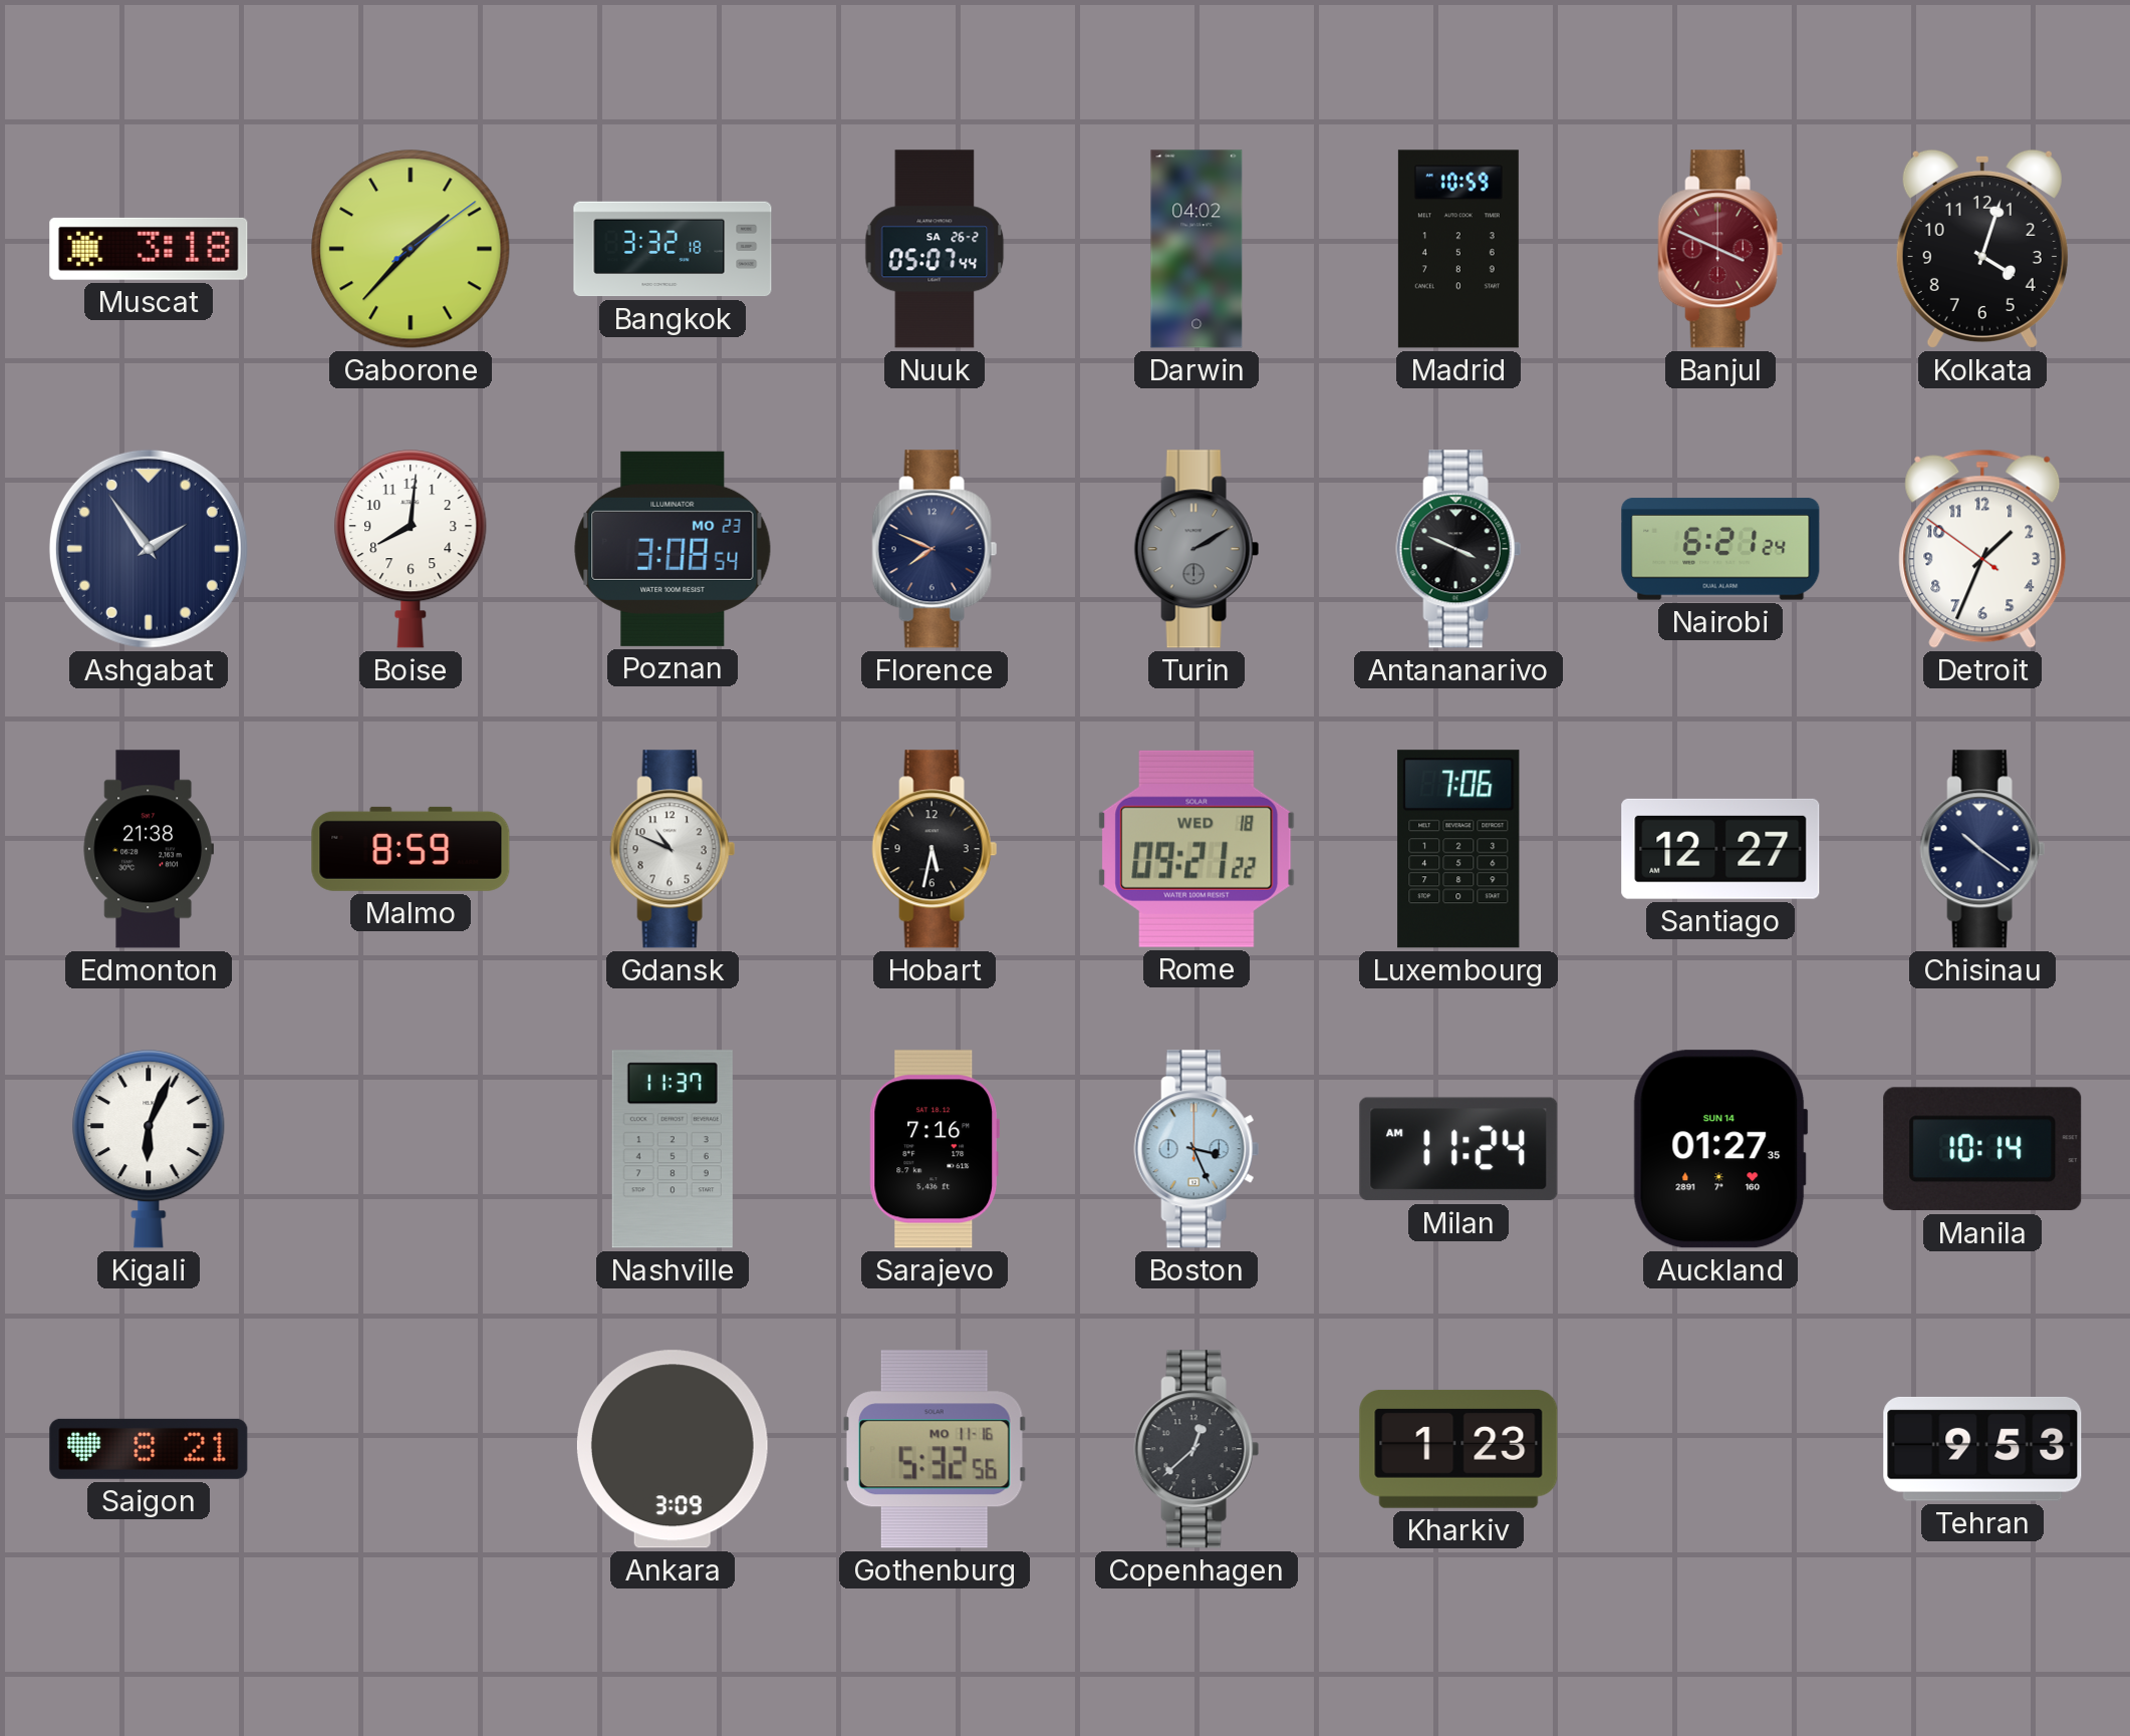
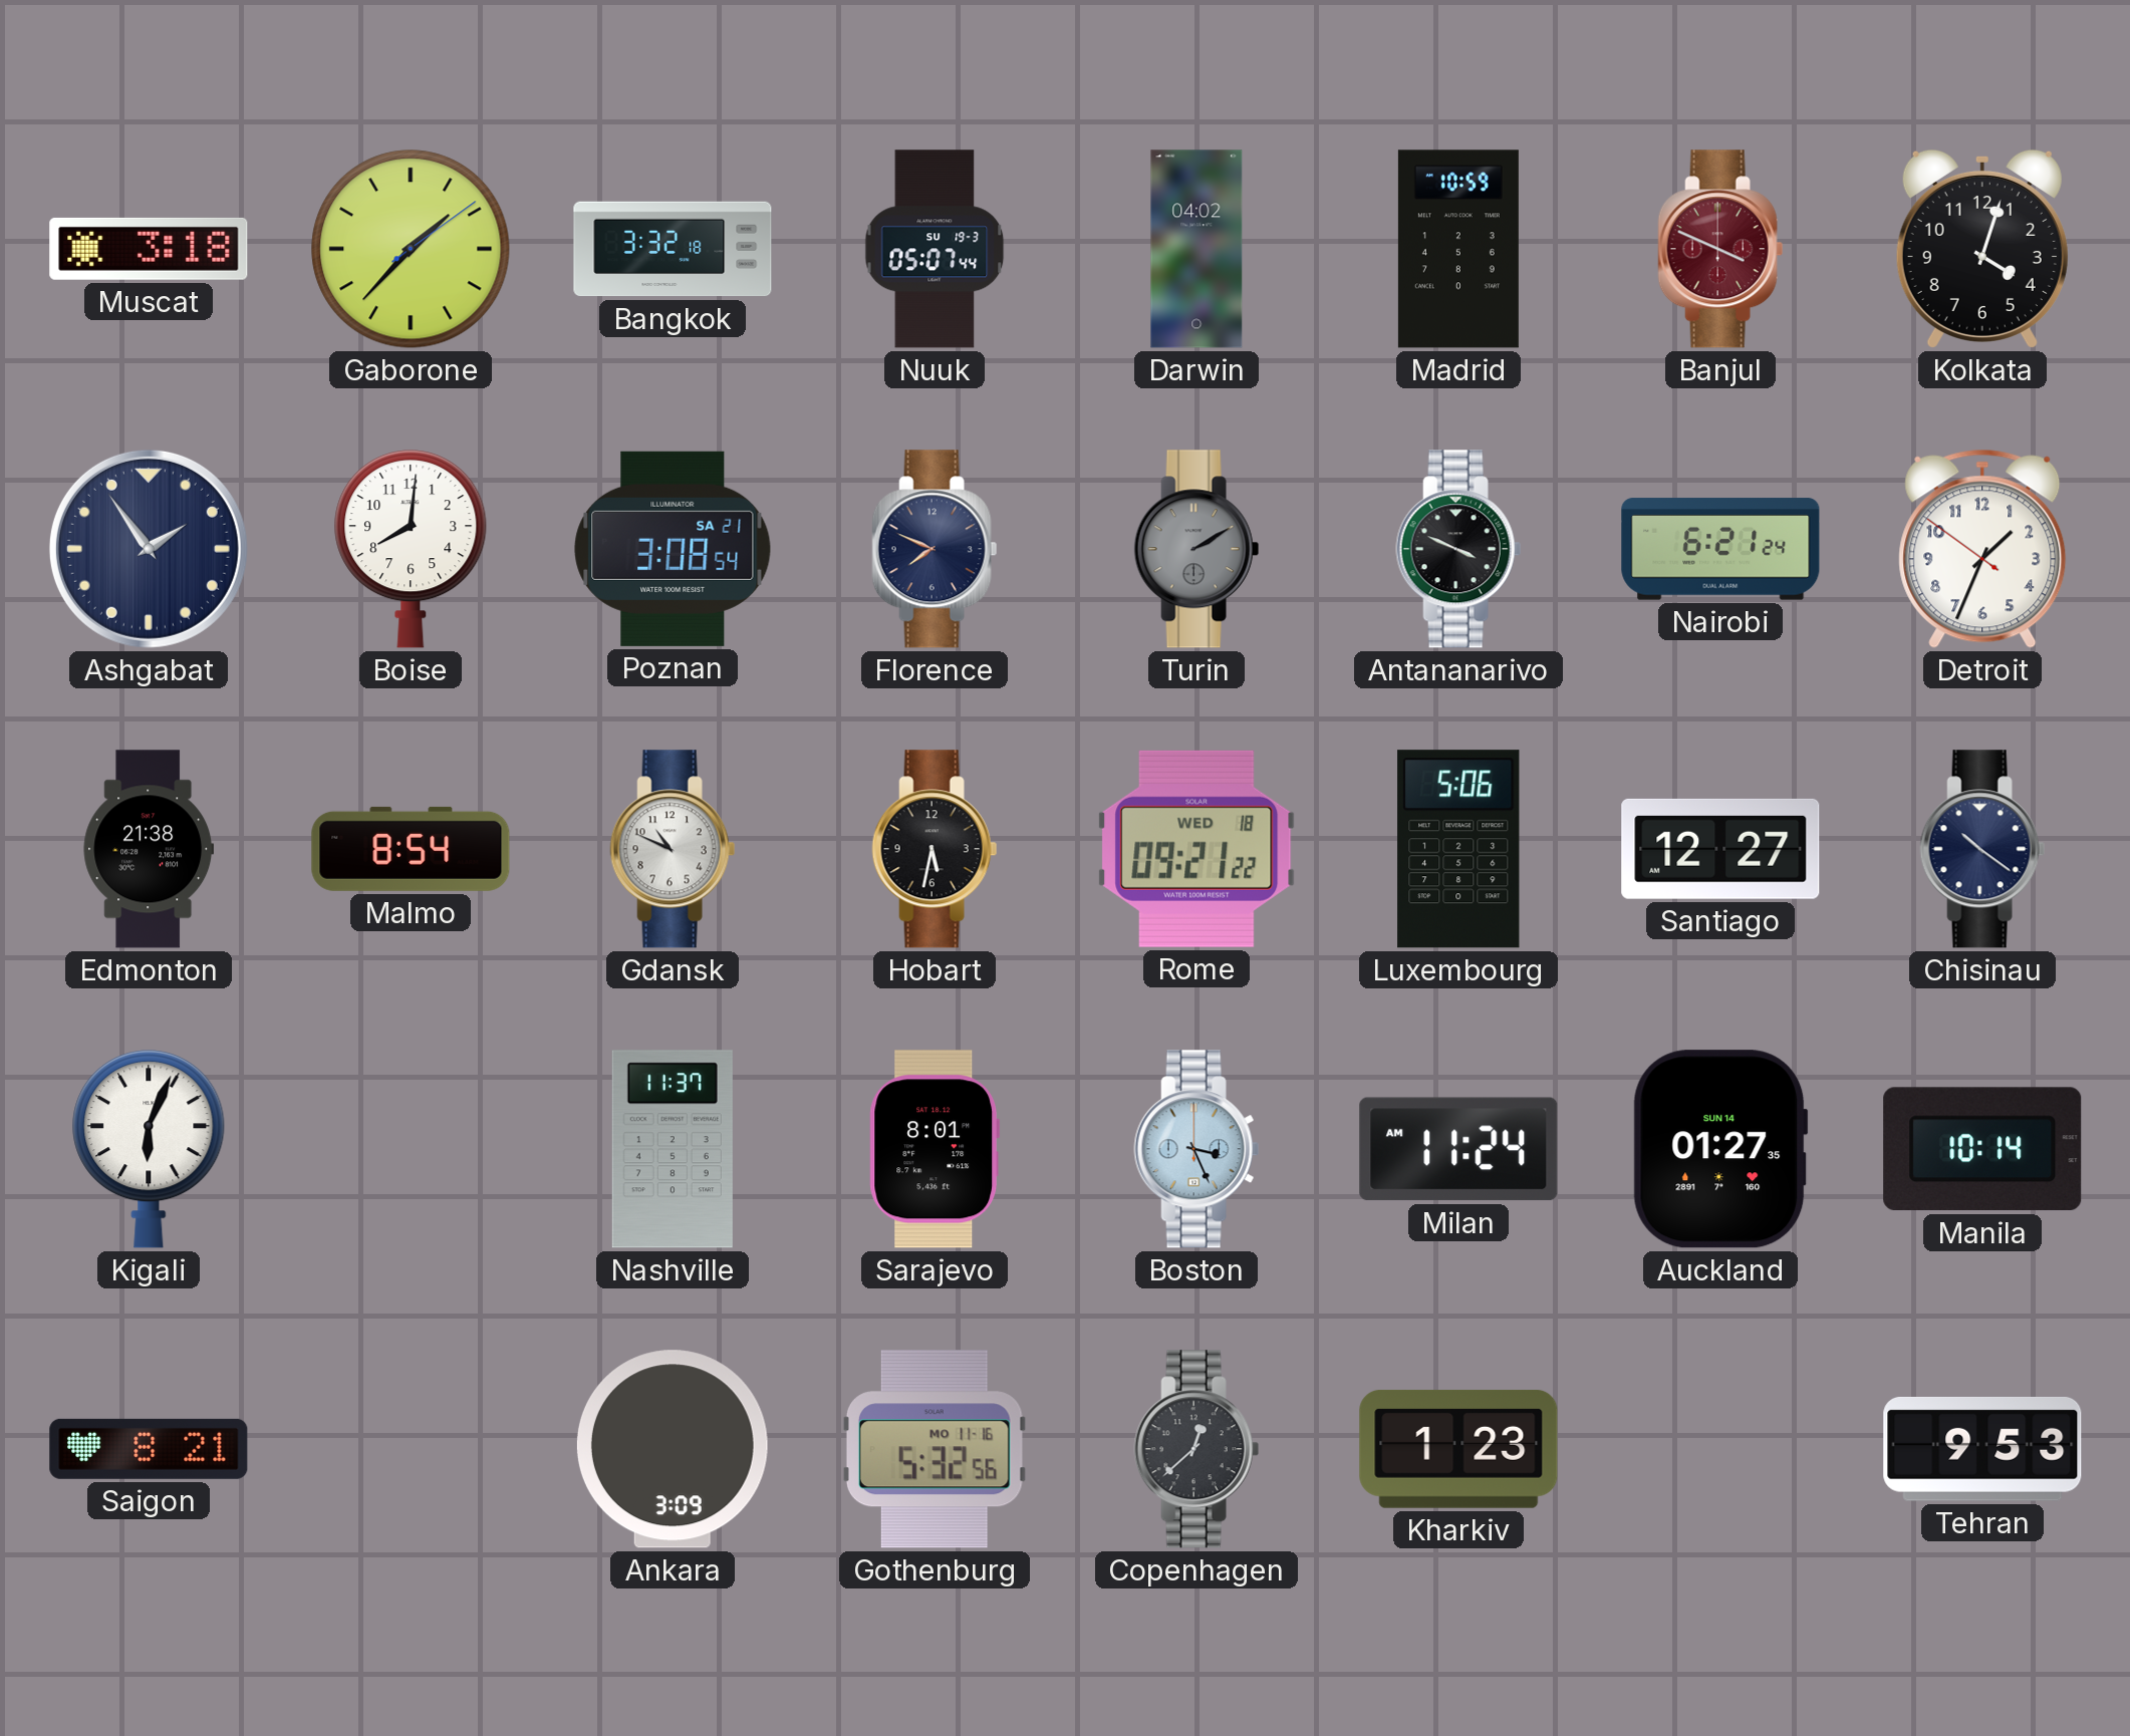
Nuuk date: SA 26-2 -> SU 19-3 (935, 249)
Poznan date: MO 23 -> SA 21 (673, 549)
Malmo: 8:59 -> 8:54 (411, 849)
Luxembourg: 7:06 -> 5:06 (1458, 849)
Sarajevo: 7:16 -> 8:01 (935, 1149)
